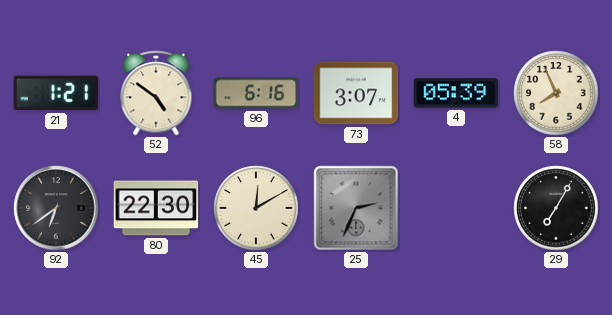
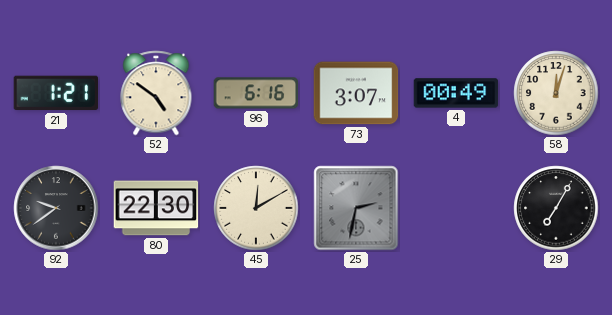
4: 05:39 -> 00:49 (456, 93)
58: 7:56 -> 12:03 (556, 93)
92: 6:39 -> 9:39 (56, 208)
25: 2:34 -> 2:32 (356, 208)
